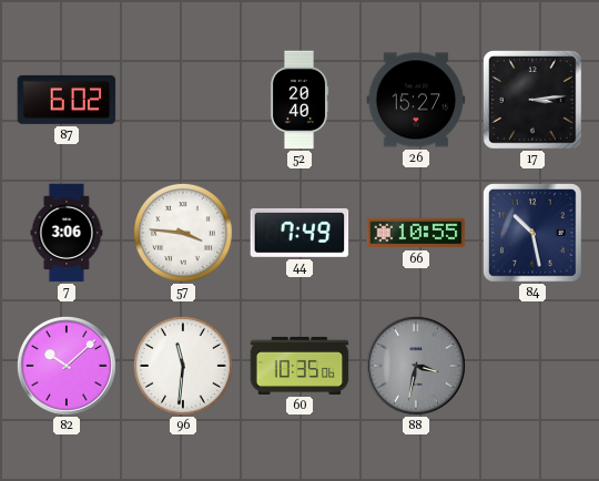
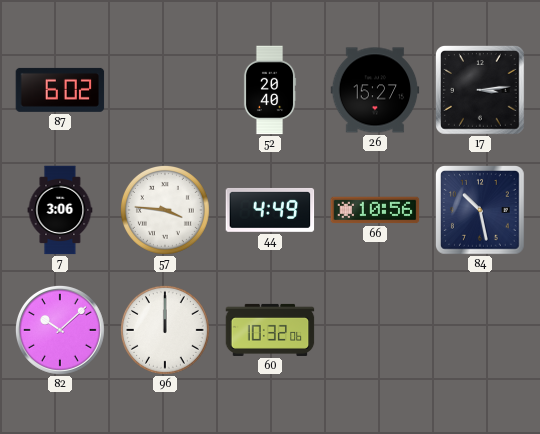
44: 7:49 -> 4:49 (270, 210)
66: 10:55 -> 10:56 (375, 210)
96: 11:31 -> 12:00 (165, 330)
60: 10:35 -> 10:32 (270, 330)
88: 3:32 -> none (416, 366)
